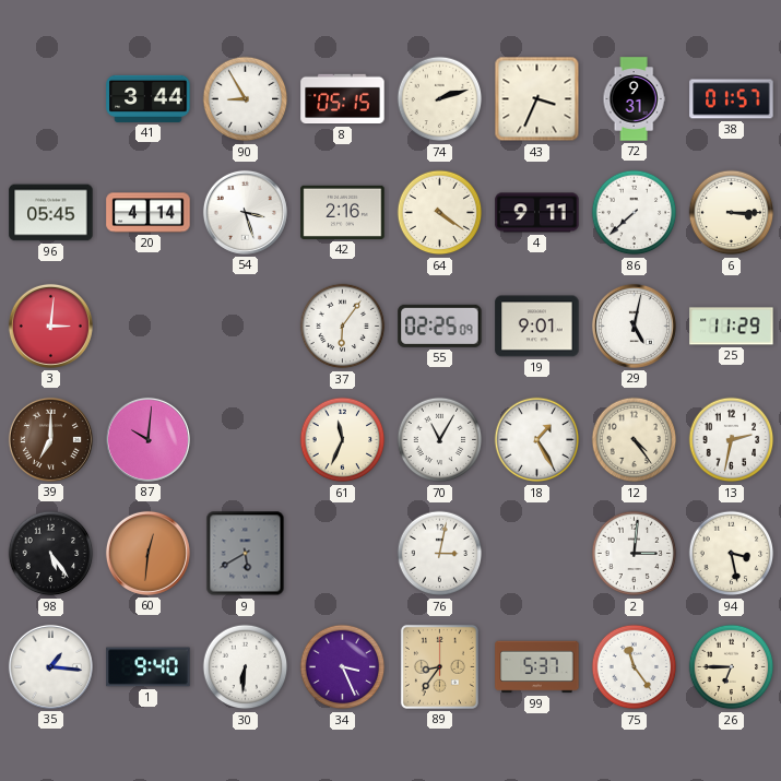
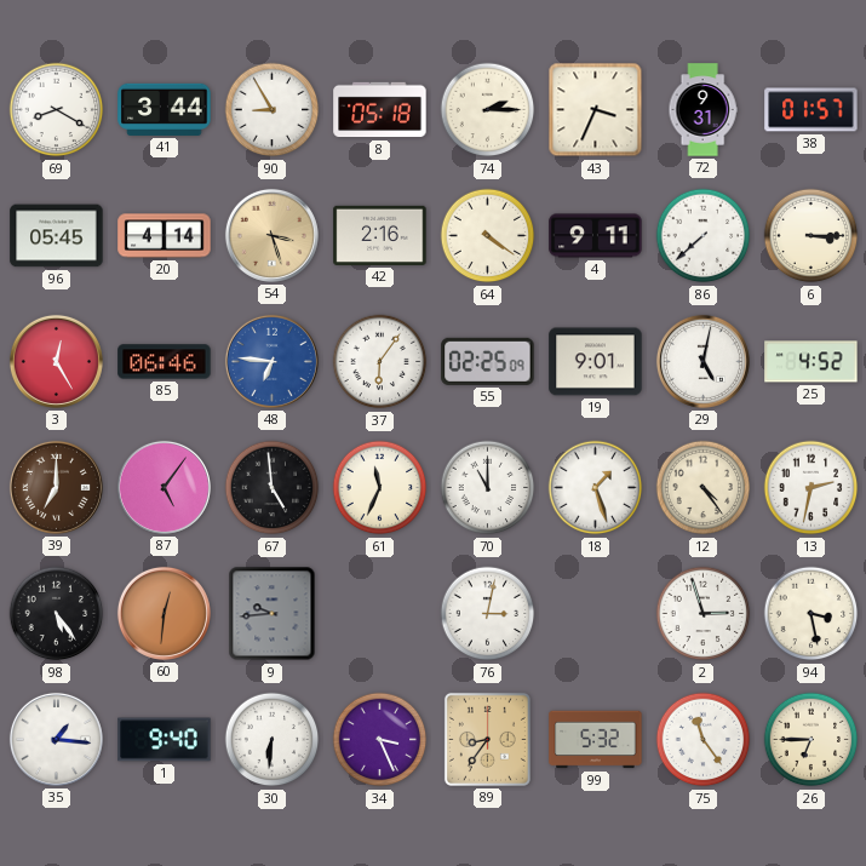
69: none -> 8:20 (57, 110)
8: 05:15 -> 05:18 (380, 110)
74: 2:12 -> 2:15 (488, 110)
54 dial: white -> champagne (271, 235)
3: 3:01 -> 12:25 (56, 361)
85: none -> 06:46 (165, 362)
48: none -> 6:46 (271, 361)
25: 11:29 -> 4:52 (811, 362)
87: 10:01 -> 5:06 (164, 487)
67: none -> 4:59 (273, 488)
70: 11:05 -> 11:00 (488, 488)
18: 1:25 -> 1:27 (596, 488)
9: 5:40 -> 9:44 (273, 614)
2: 3:01 -> 2:57 (704, 614)
99: 5:37 -> 5:32 (596, 740)
